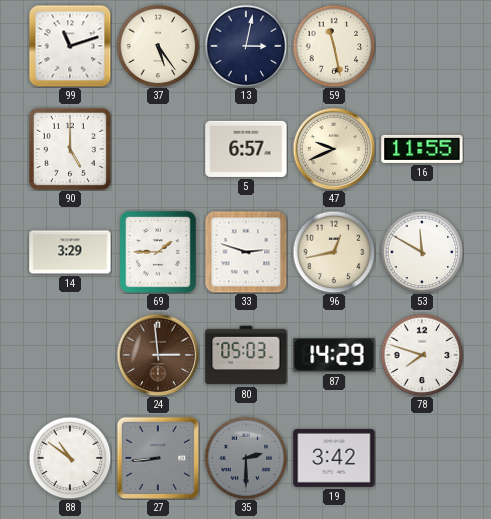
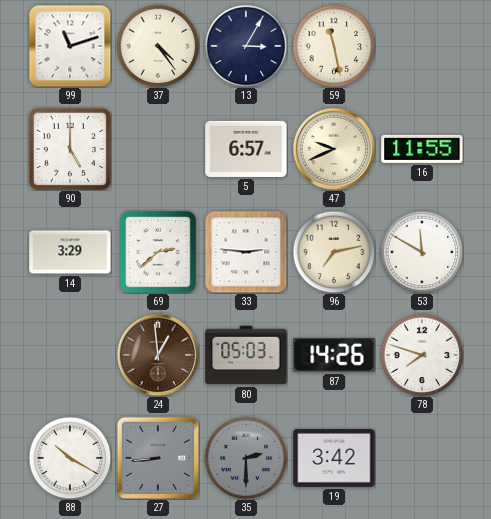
37: 5:24 -> 4:24 (158, 46)
13: 3:02 -> 3:05 (246, 46)
69: 1:45 -> 2:38 (159, 253)
33: 2:48 -> 2:46 (246, 252)
96: 12:43 -> 7:13 (334, 252)
24: 2:59 -> 12:59 (158, 355)
87: 14:29 -> 14:26 (334, 355)
88: 10:51 -> 10:20 (70, 458)
